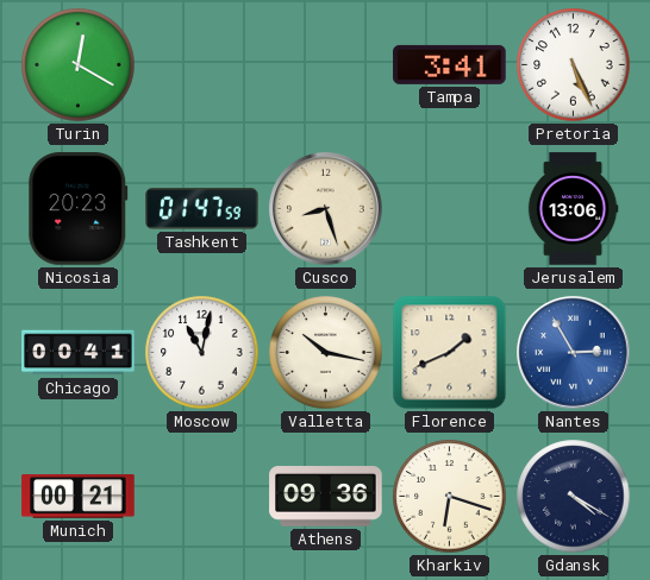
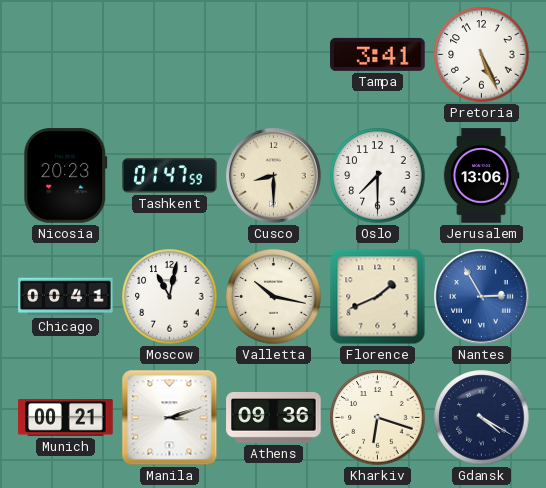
Turin: 12:20 -> none (79, 65)
Cusco: 8:27 -> 8:30 (274, 176)
Oslo: none -> 7:30 (378, 176)
Manila: none -> 3:12 (170, 418)
